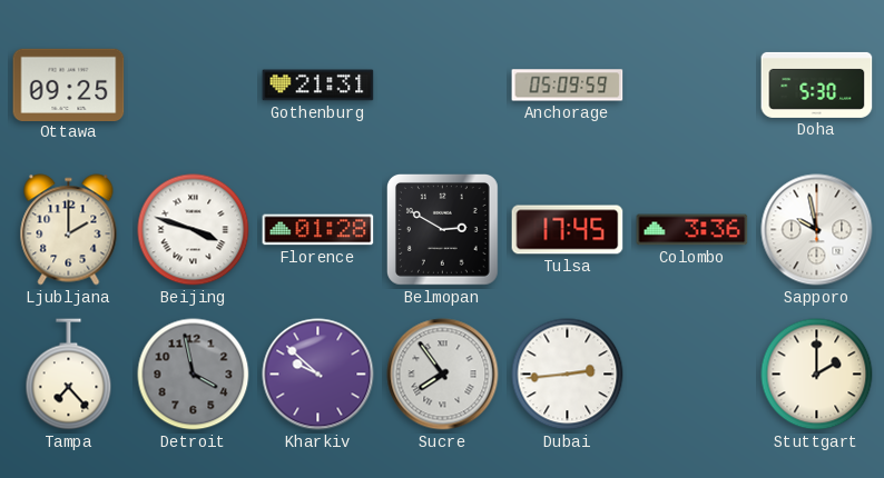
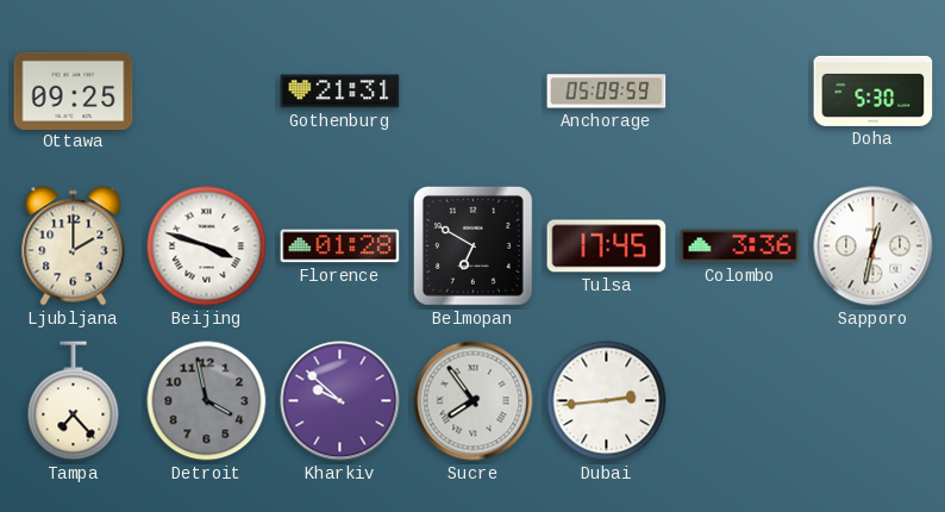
Belmopan: 2:50 -> 6:50 (474, 246)
Sapporo: 9:58 -> 12:32 (874, 246)
Stuttgart: 2:00 -> none (817, 375)
